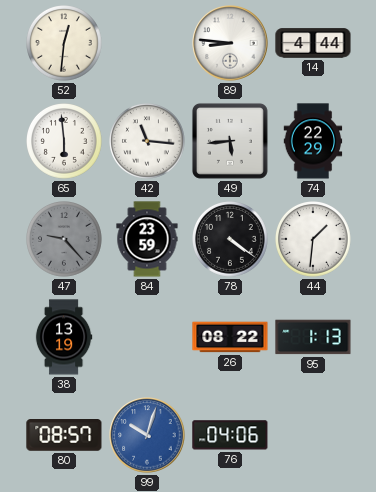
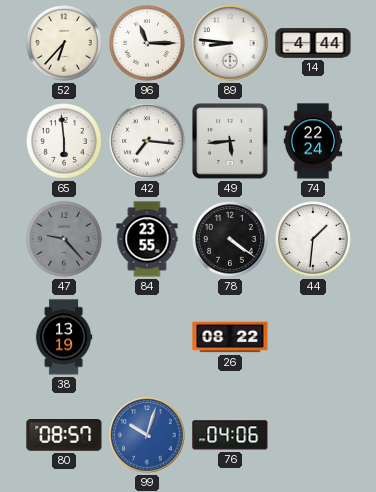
52: 12:31 -> 6:37 (65, 44)
96: none -> 11:15 (148, 44)
42: 11:16 -> 7:16 (148, 142)
74: 22:29 -> 22:24 (313, 141)
84: 23:59 -> 23:55 (147, 239)
95: 1:13 -> none (313, 337)
